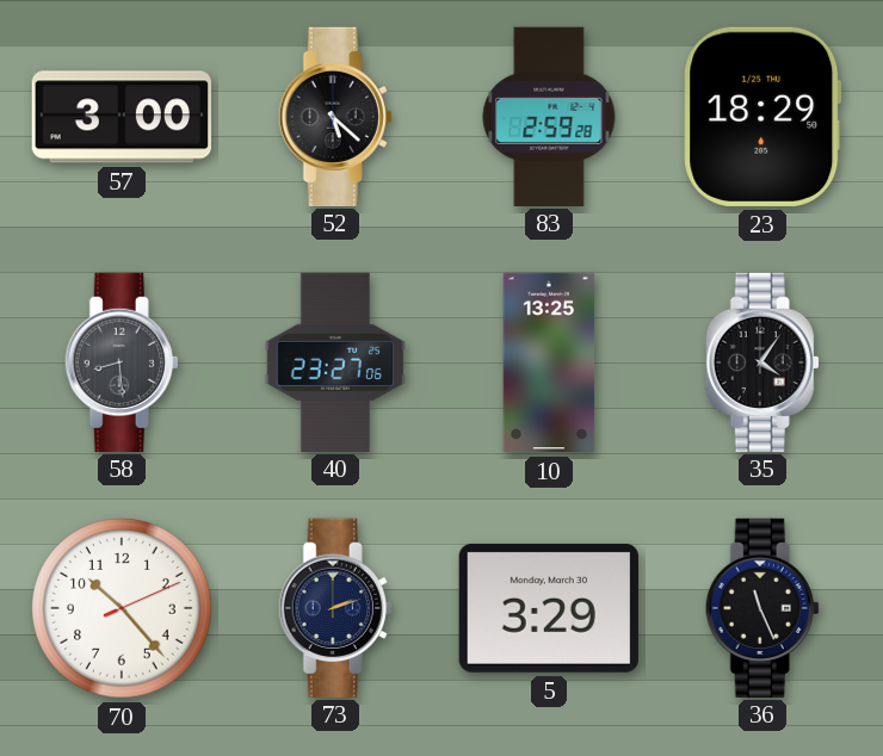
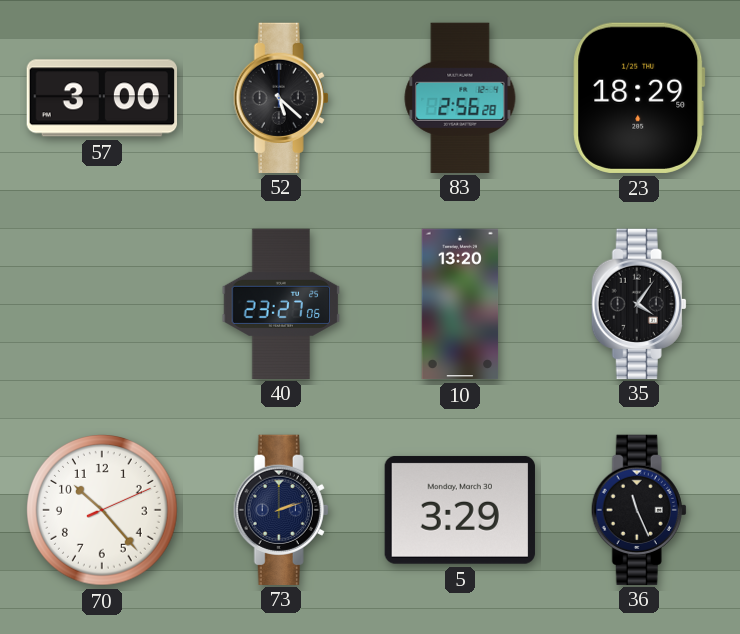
83: 2:59 -> 2:56 (460, 97)
58: 8:29 -> none (122, 361)
10: 13:25 -> 13:20 (460, 304)
